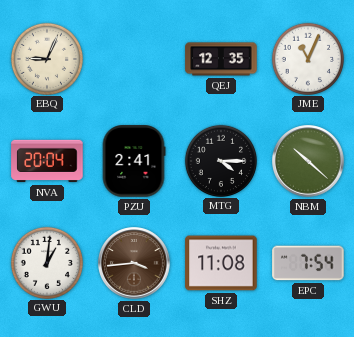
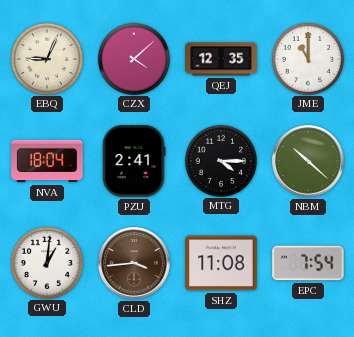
CZX: none -> 4:08 (133, 58)
JME: 11:04 -> 11:00 (307, 58)
NVA: 20:04 -> 18:04 (47, 161)
